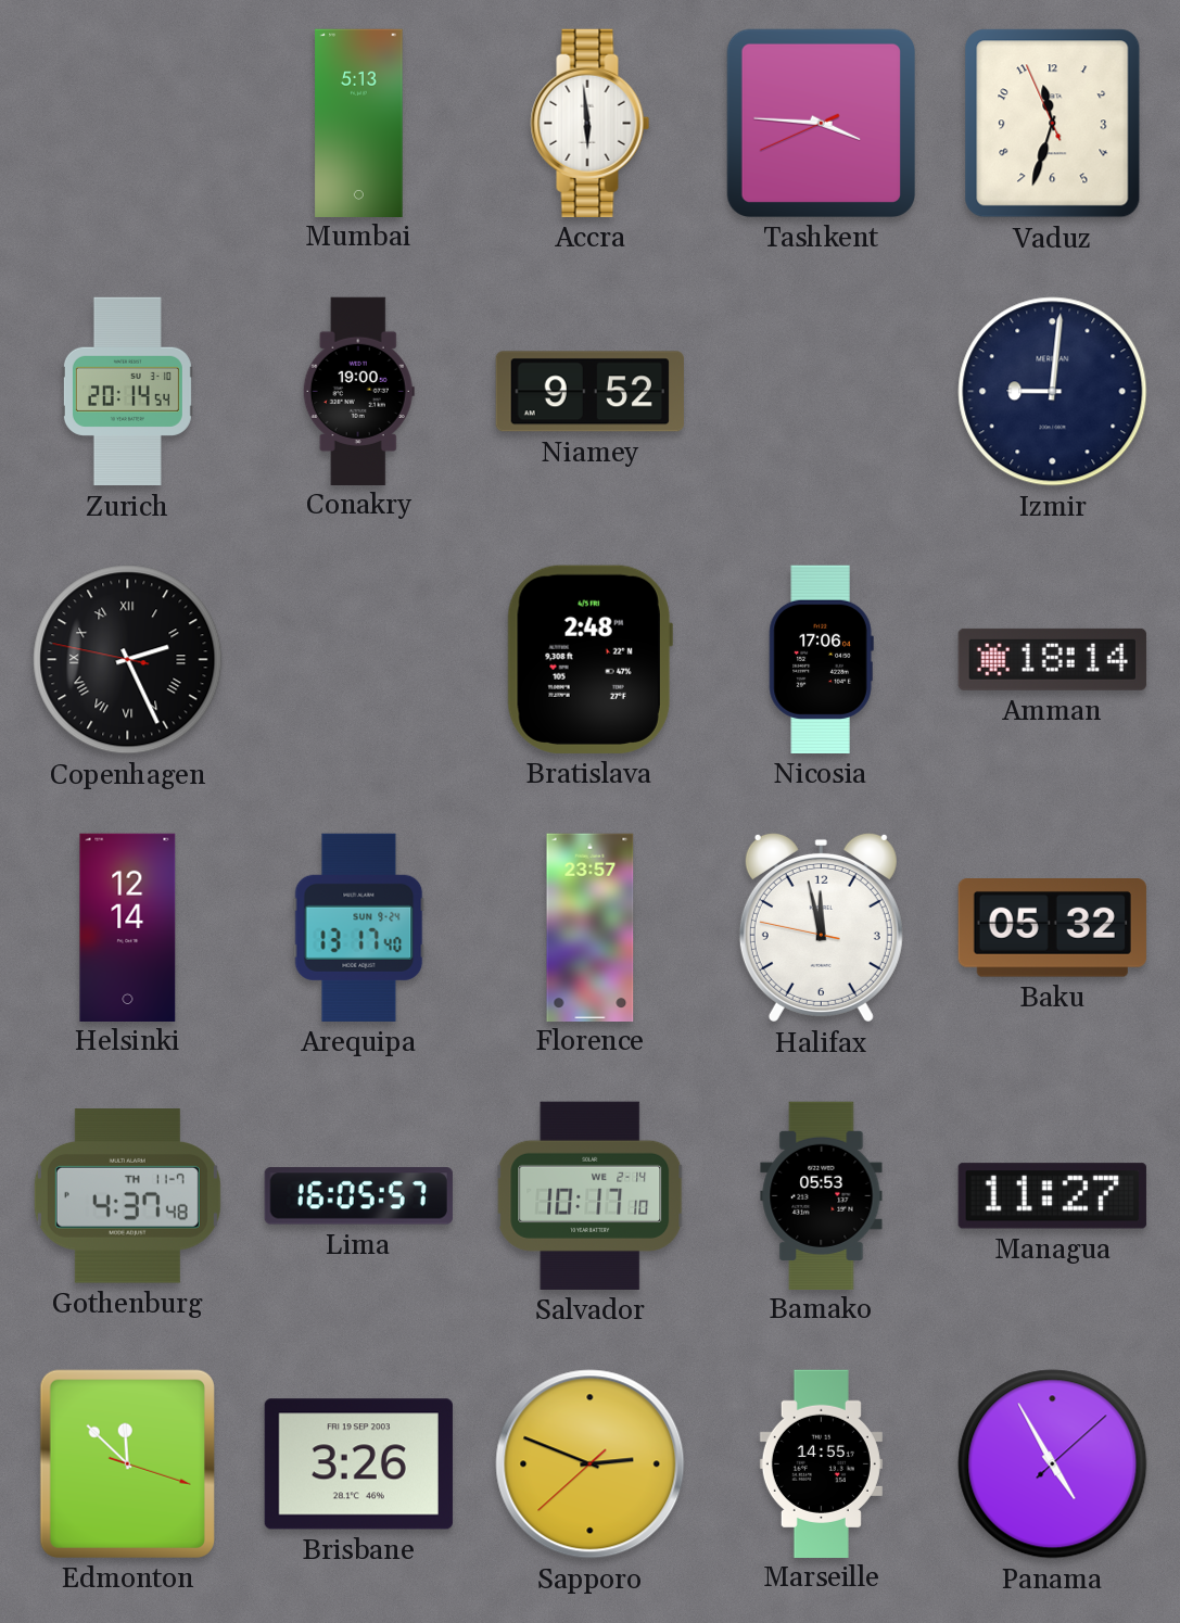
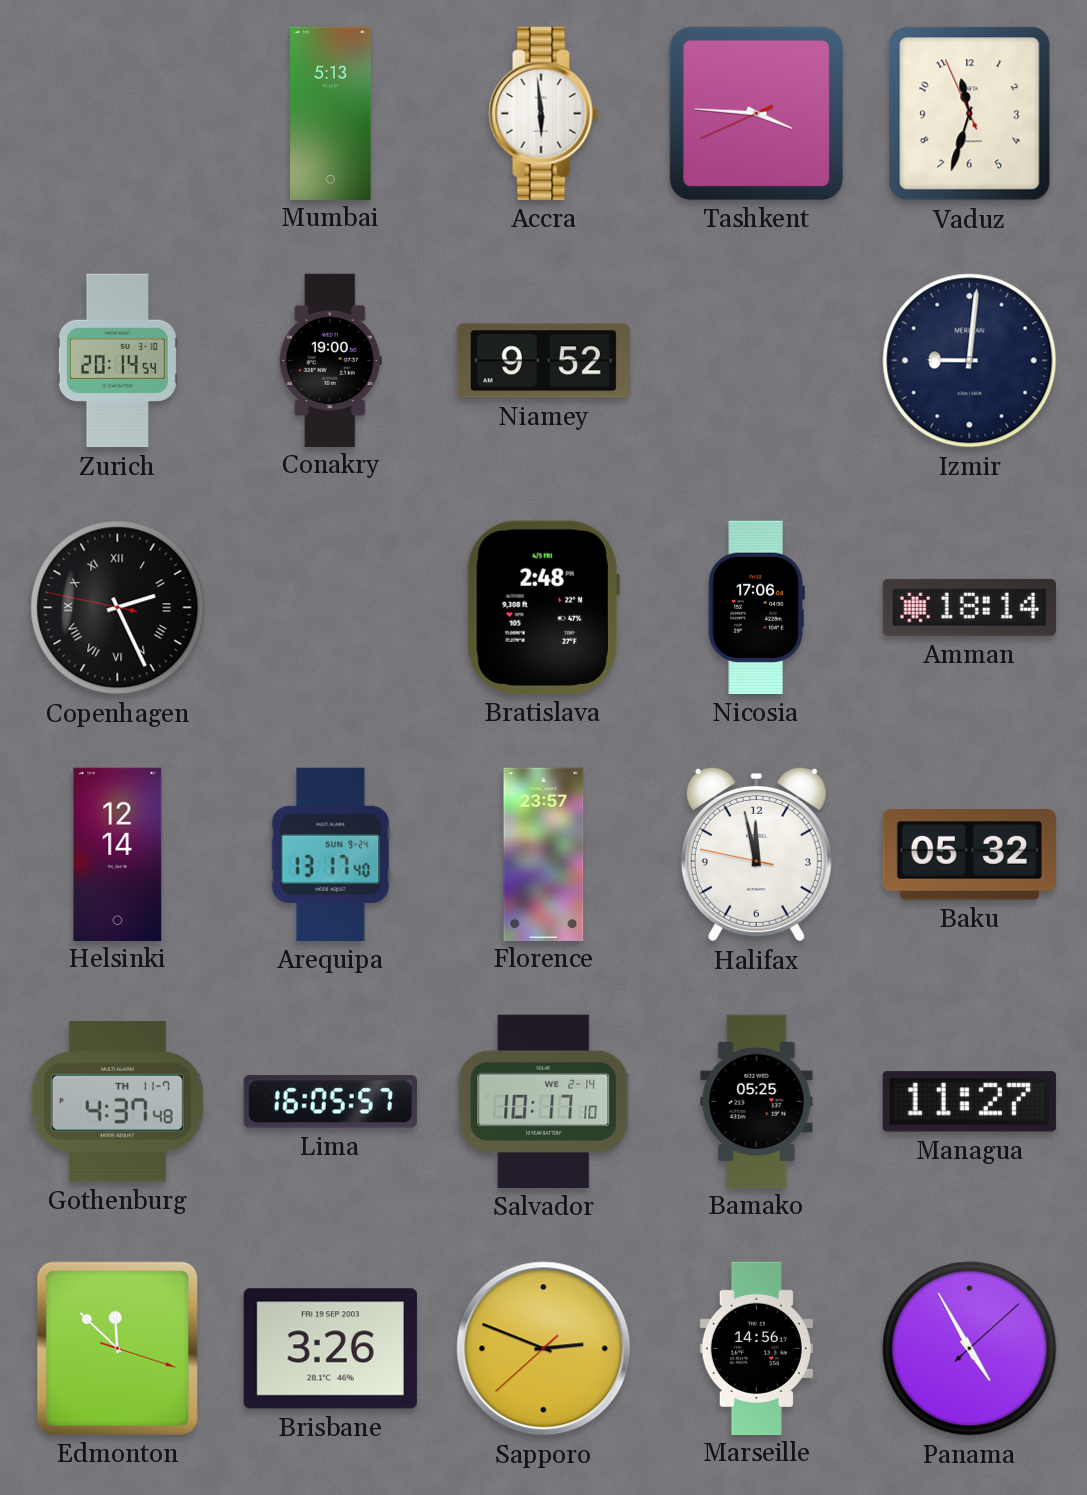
Bamako: 05:53 -> 05:25 (757, 1101)
Marseille: 14:55 -> 14:56 (756, 1348)
